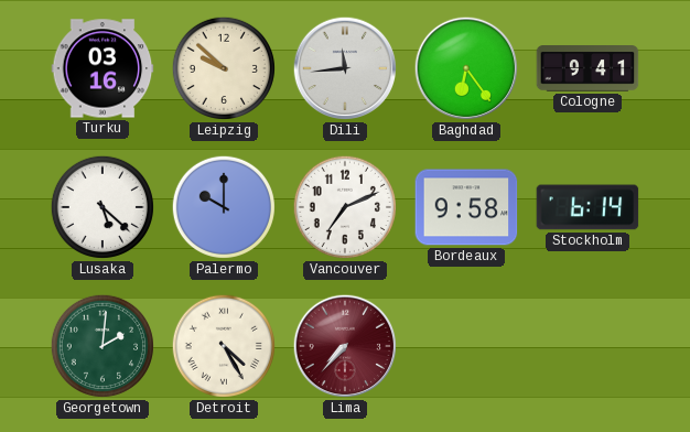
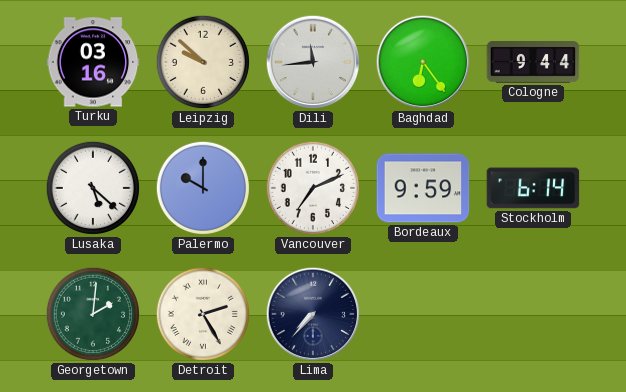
Cologne: 9:41 -> 9:44 (533, 62)
Bordeaux: 9:58 -> 9:59 (423, 188)
Detroit: 4:25 -> 2:25 (203, 314)
Lima dial: burgundy -> navy (313, 314)
